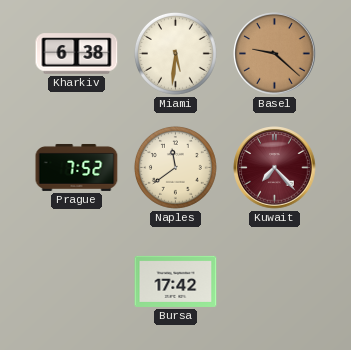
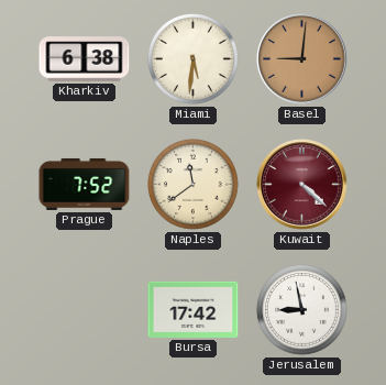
Basel: 9:22 -> 9:01 (302, 59)
Kuwait: 7:23 -> 4:22 (302, 185)
Jerusalem: none -> 8:58 (301, 309)
